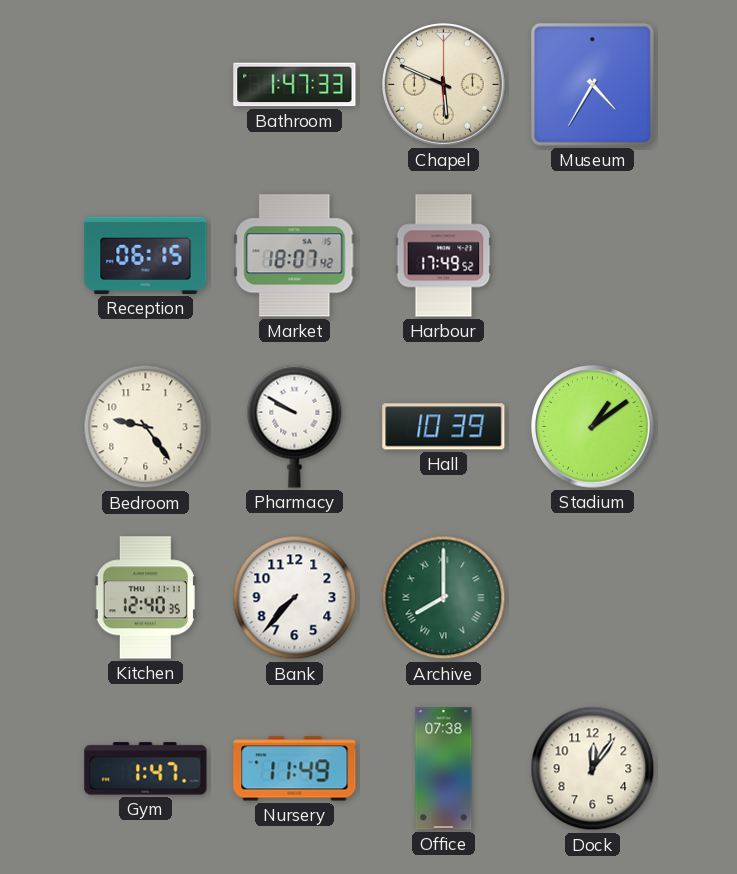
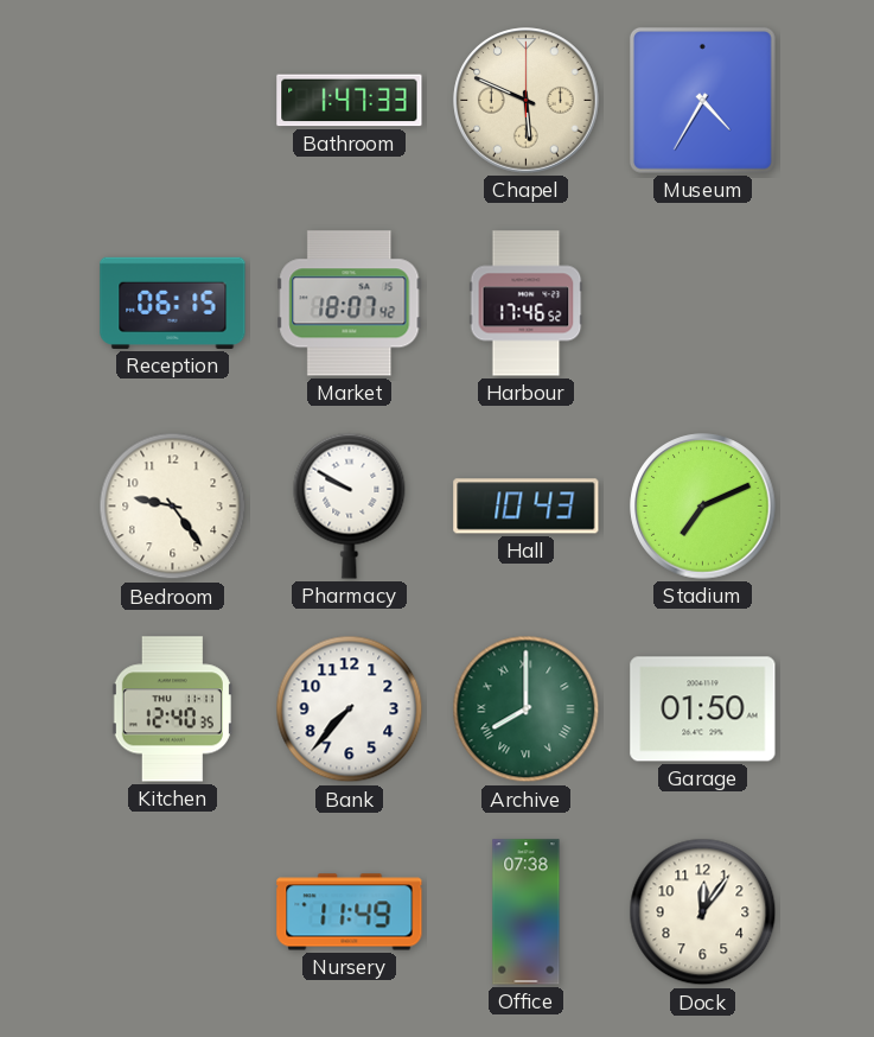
Harbour: 17:49 -> 17:46 (527, 304)
Hall: 10:39 -> 10:43 (527, 507)
Stadium: 1:09 -> 7:11 (703, 507)
Garage: none -> 01:50 (703, 710)
Gym: 1:47 -> none (146, 769)
